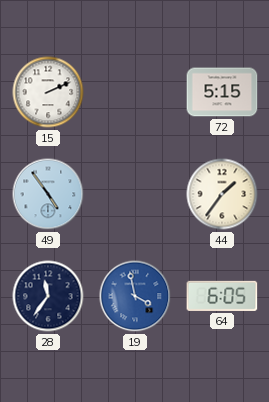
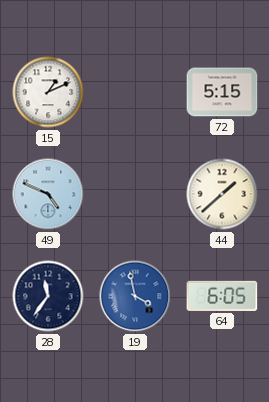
15: 2:11 -> 1:11 (48, 92)
49: 4:54 -> 4:49 (48, 194)
44: 1:36 -> 1:38 (222, 194)
